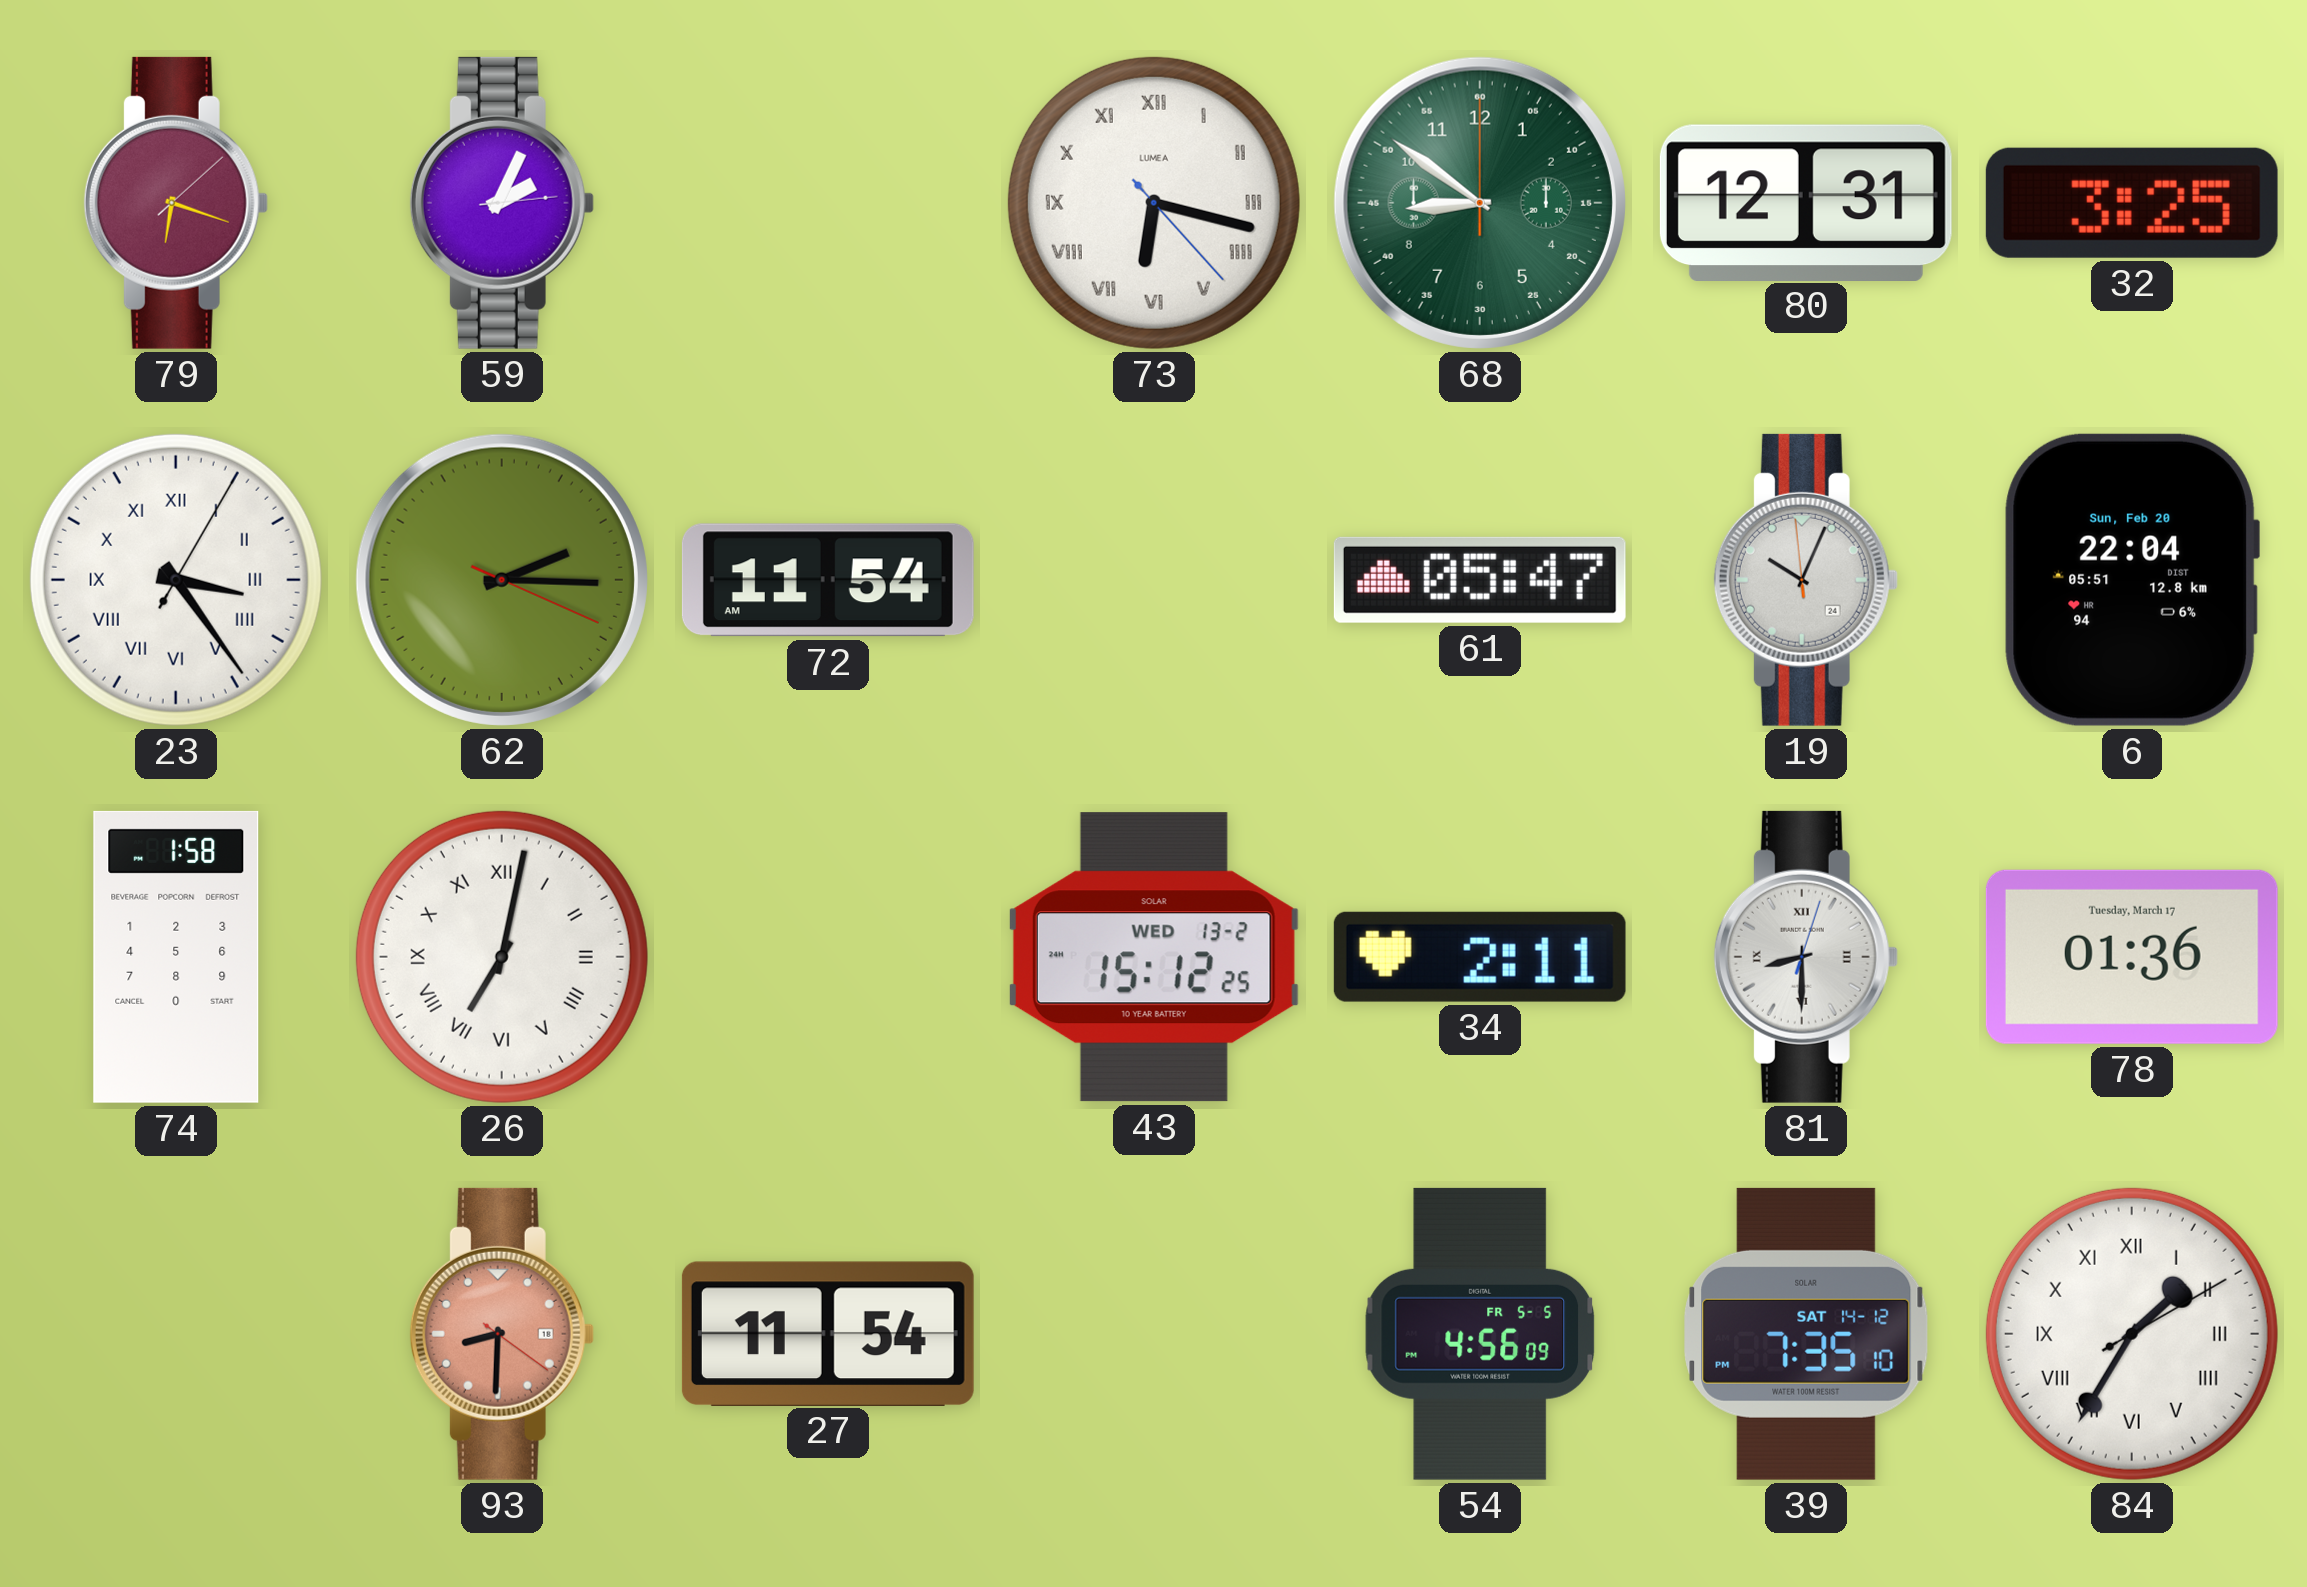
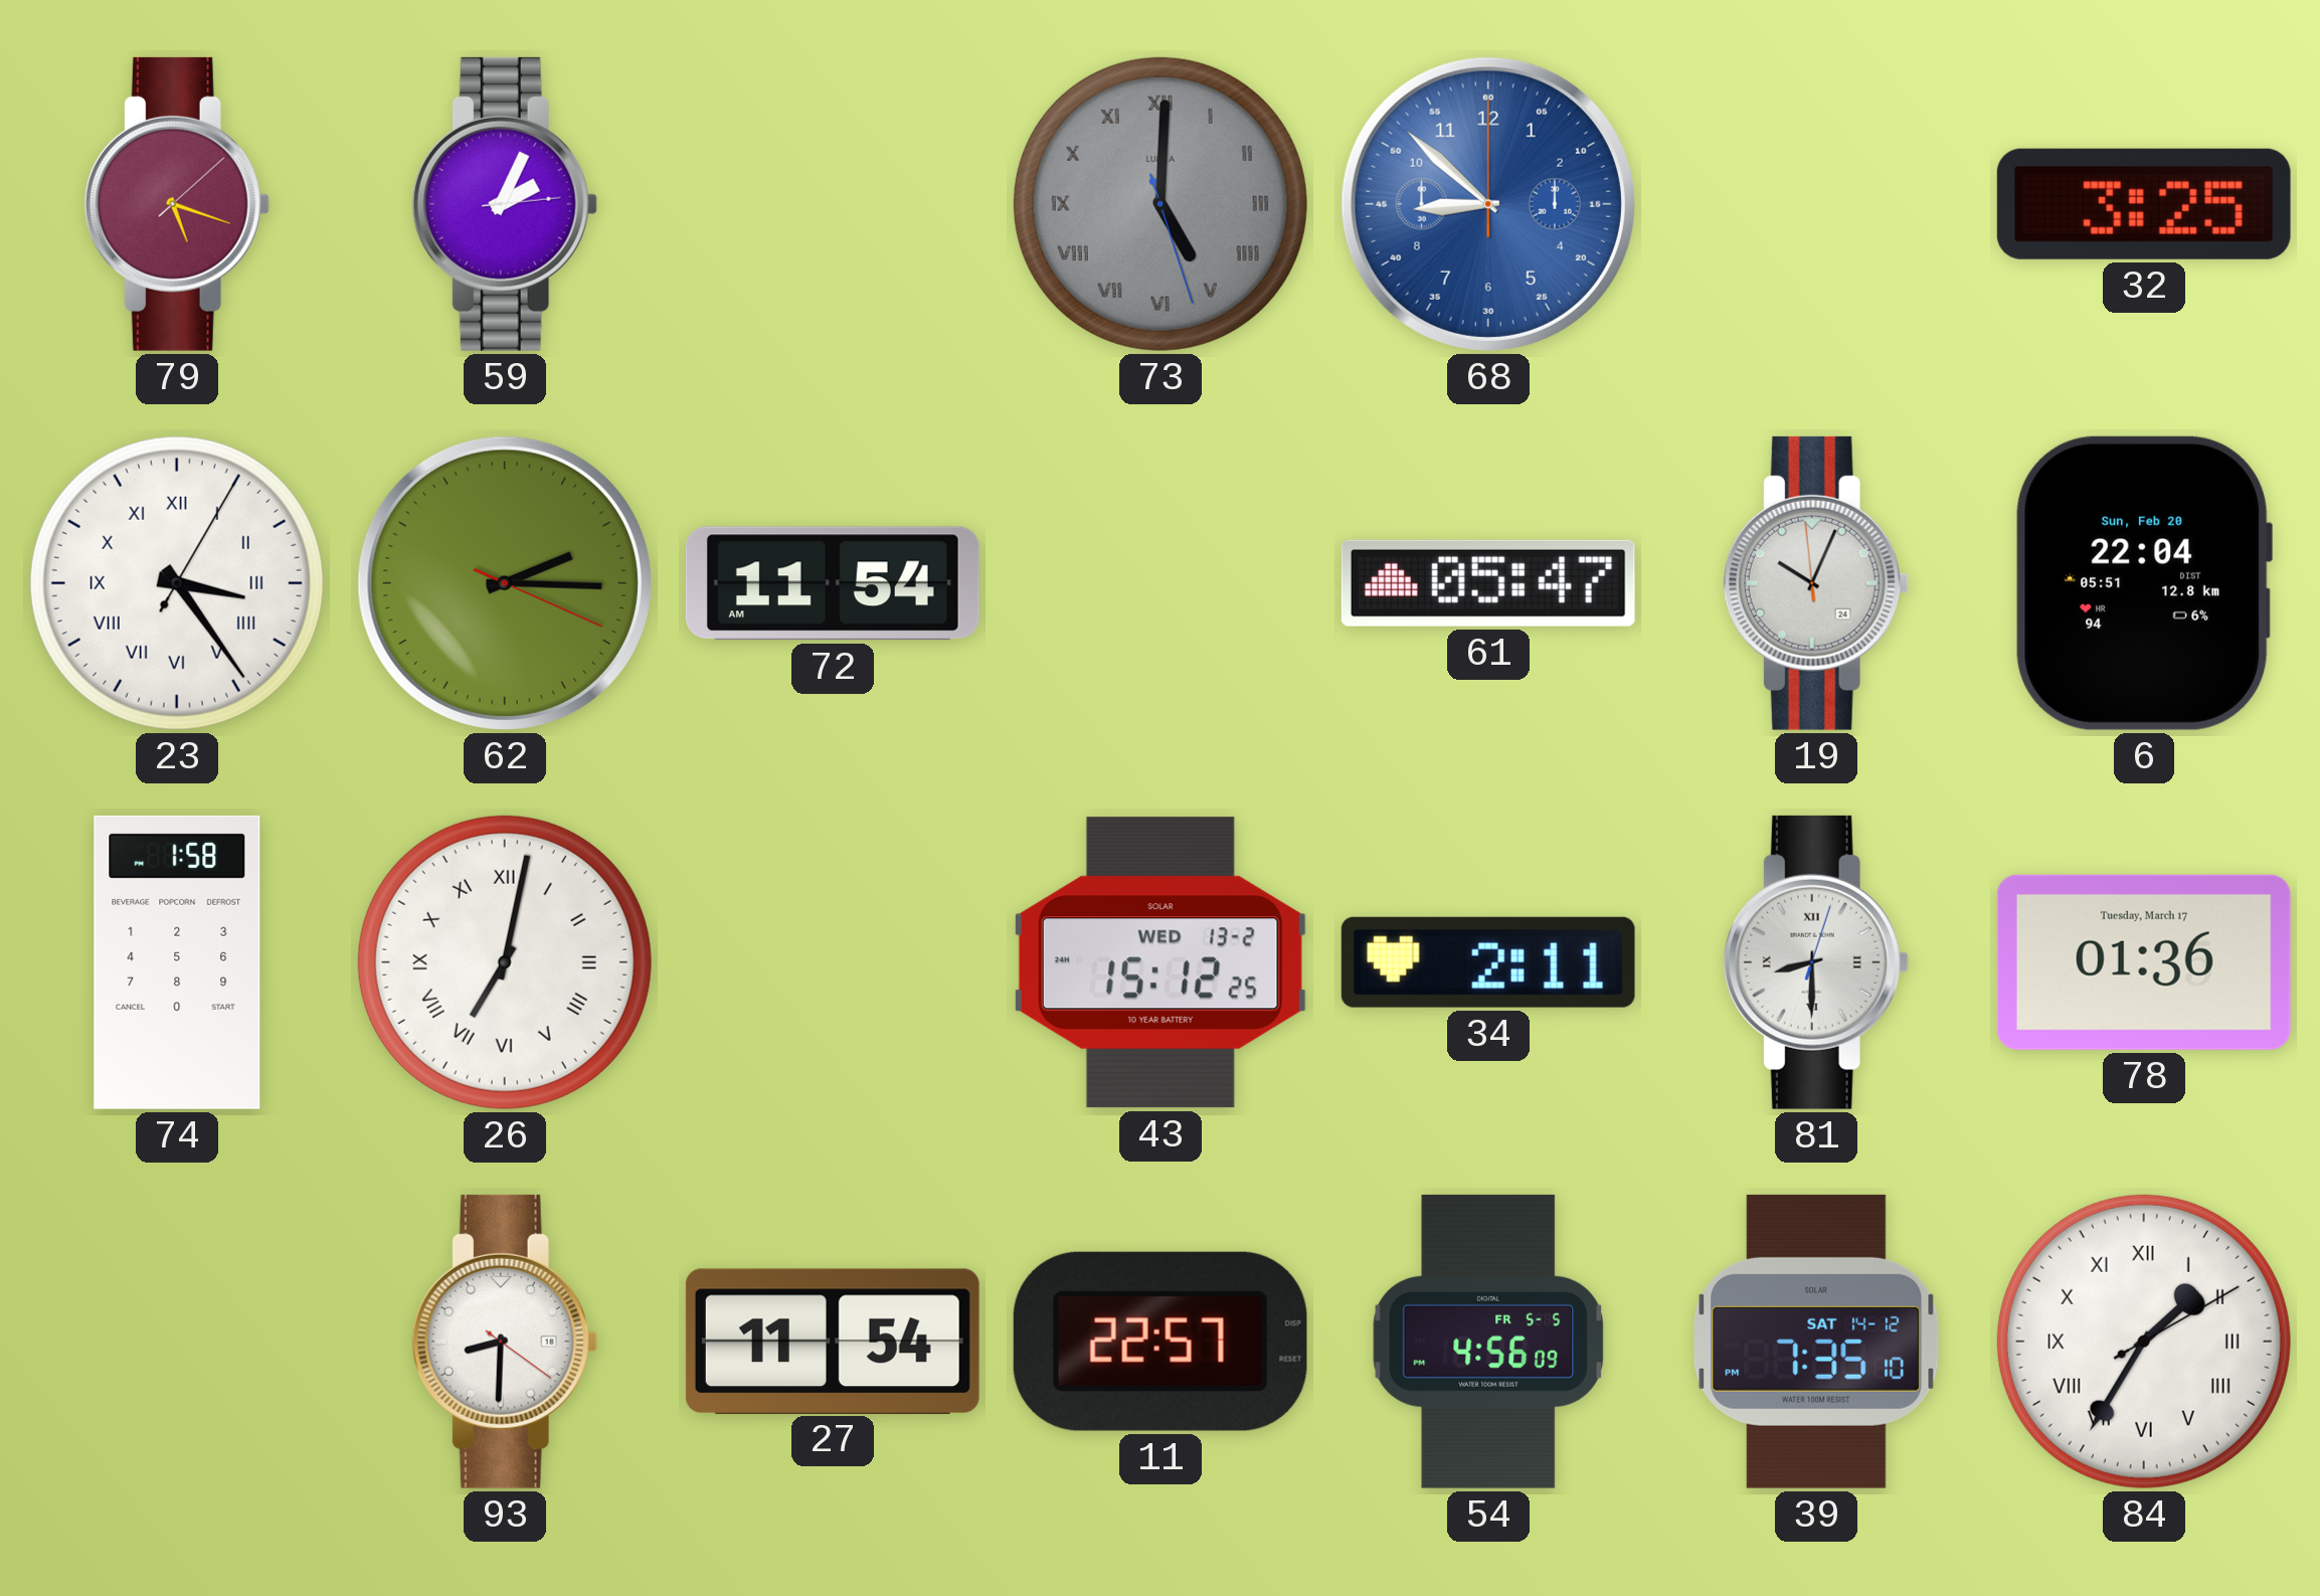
79: 6:18 -> 5:18 (177, 204)
73: 6:17 -> 5:00 (1161, 204)
73 dial: white -> grey (1161, 204)
68: 8:51 -> 8:52 (1488, 204)
68 dial: green -> blue (1488, 204)
80: 12:31 -> none (1806, 202)
93 dial: salmon -> white (505, 1342)
11: none -> 22:57 (1161, 1342)
